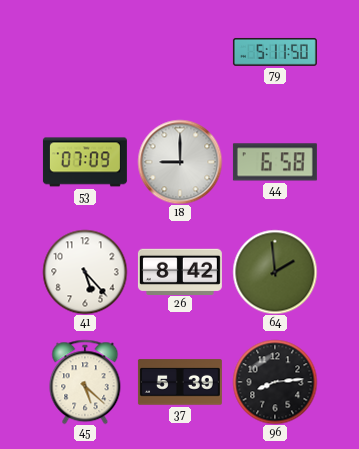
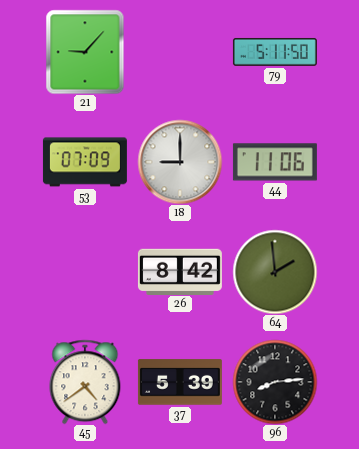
21: none -> 9:07 (85, 52)
44: 6:58 -> 11:06 (275, 162)
41: 5:23 -> none (85, 272)
45: 5:22 -> 4:39 (85, 382)
